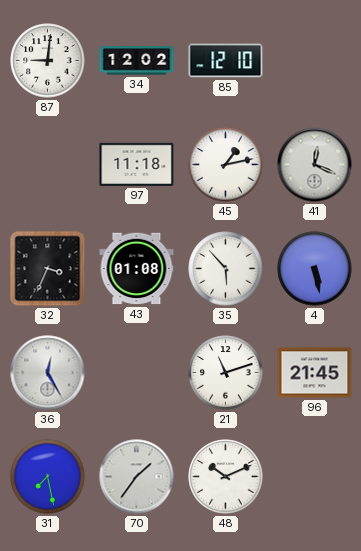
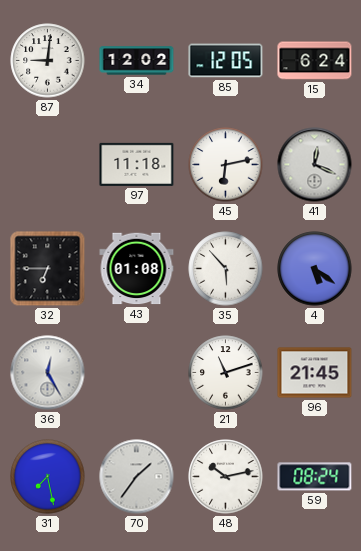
85: 12:10 -> 12:05 (226, 61)
15: none -> 6:24 (315, 61)
45: 1:13 -> 6:13 (226, 165)
32: 3:34 -> 6:45 (48, 269)
4: 5:28 -> 5:21 (315, 269)
48: 10:11 -> 10:13 (226, 477)
59: none -> 08:24 (315, 477)
